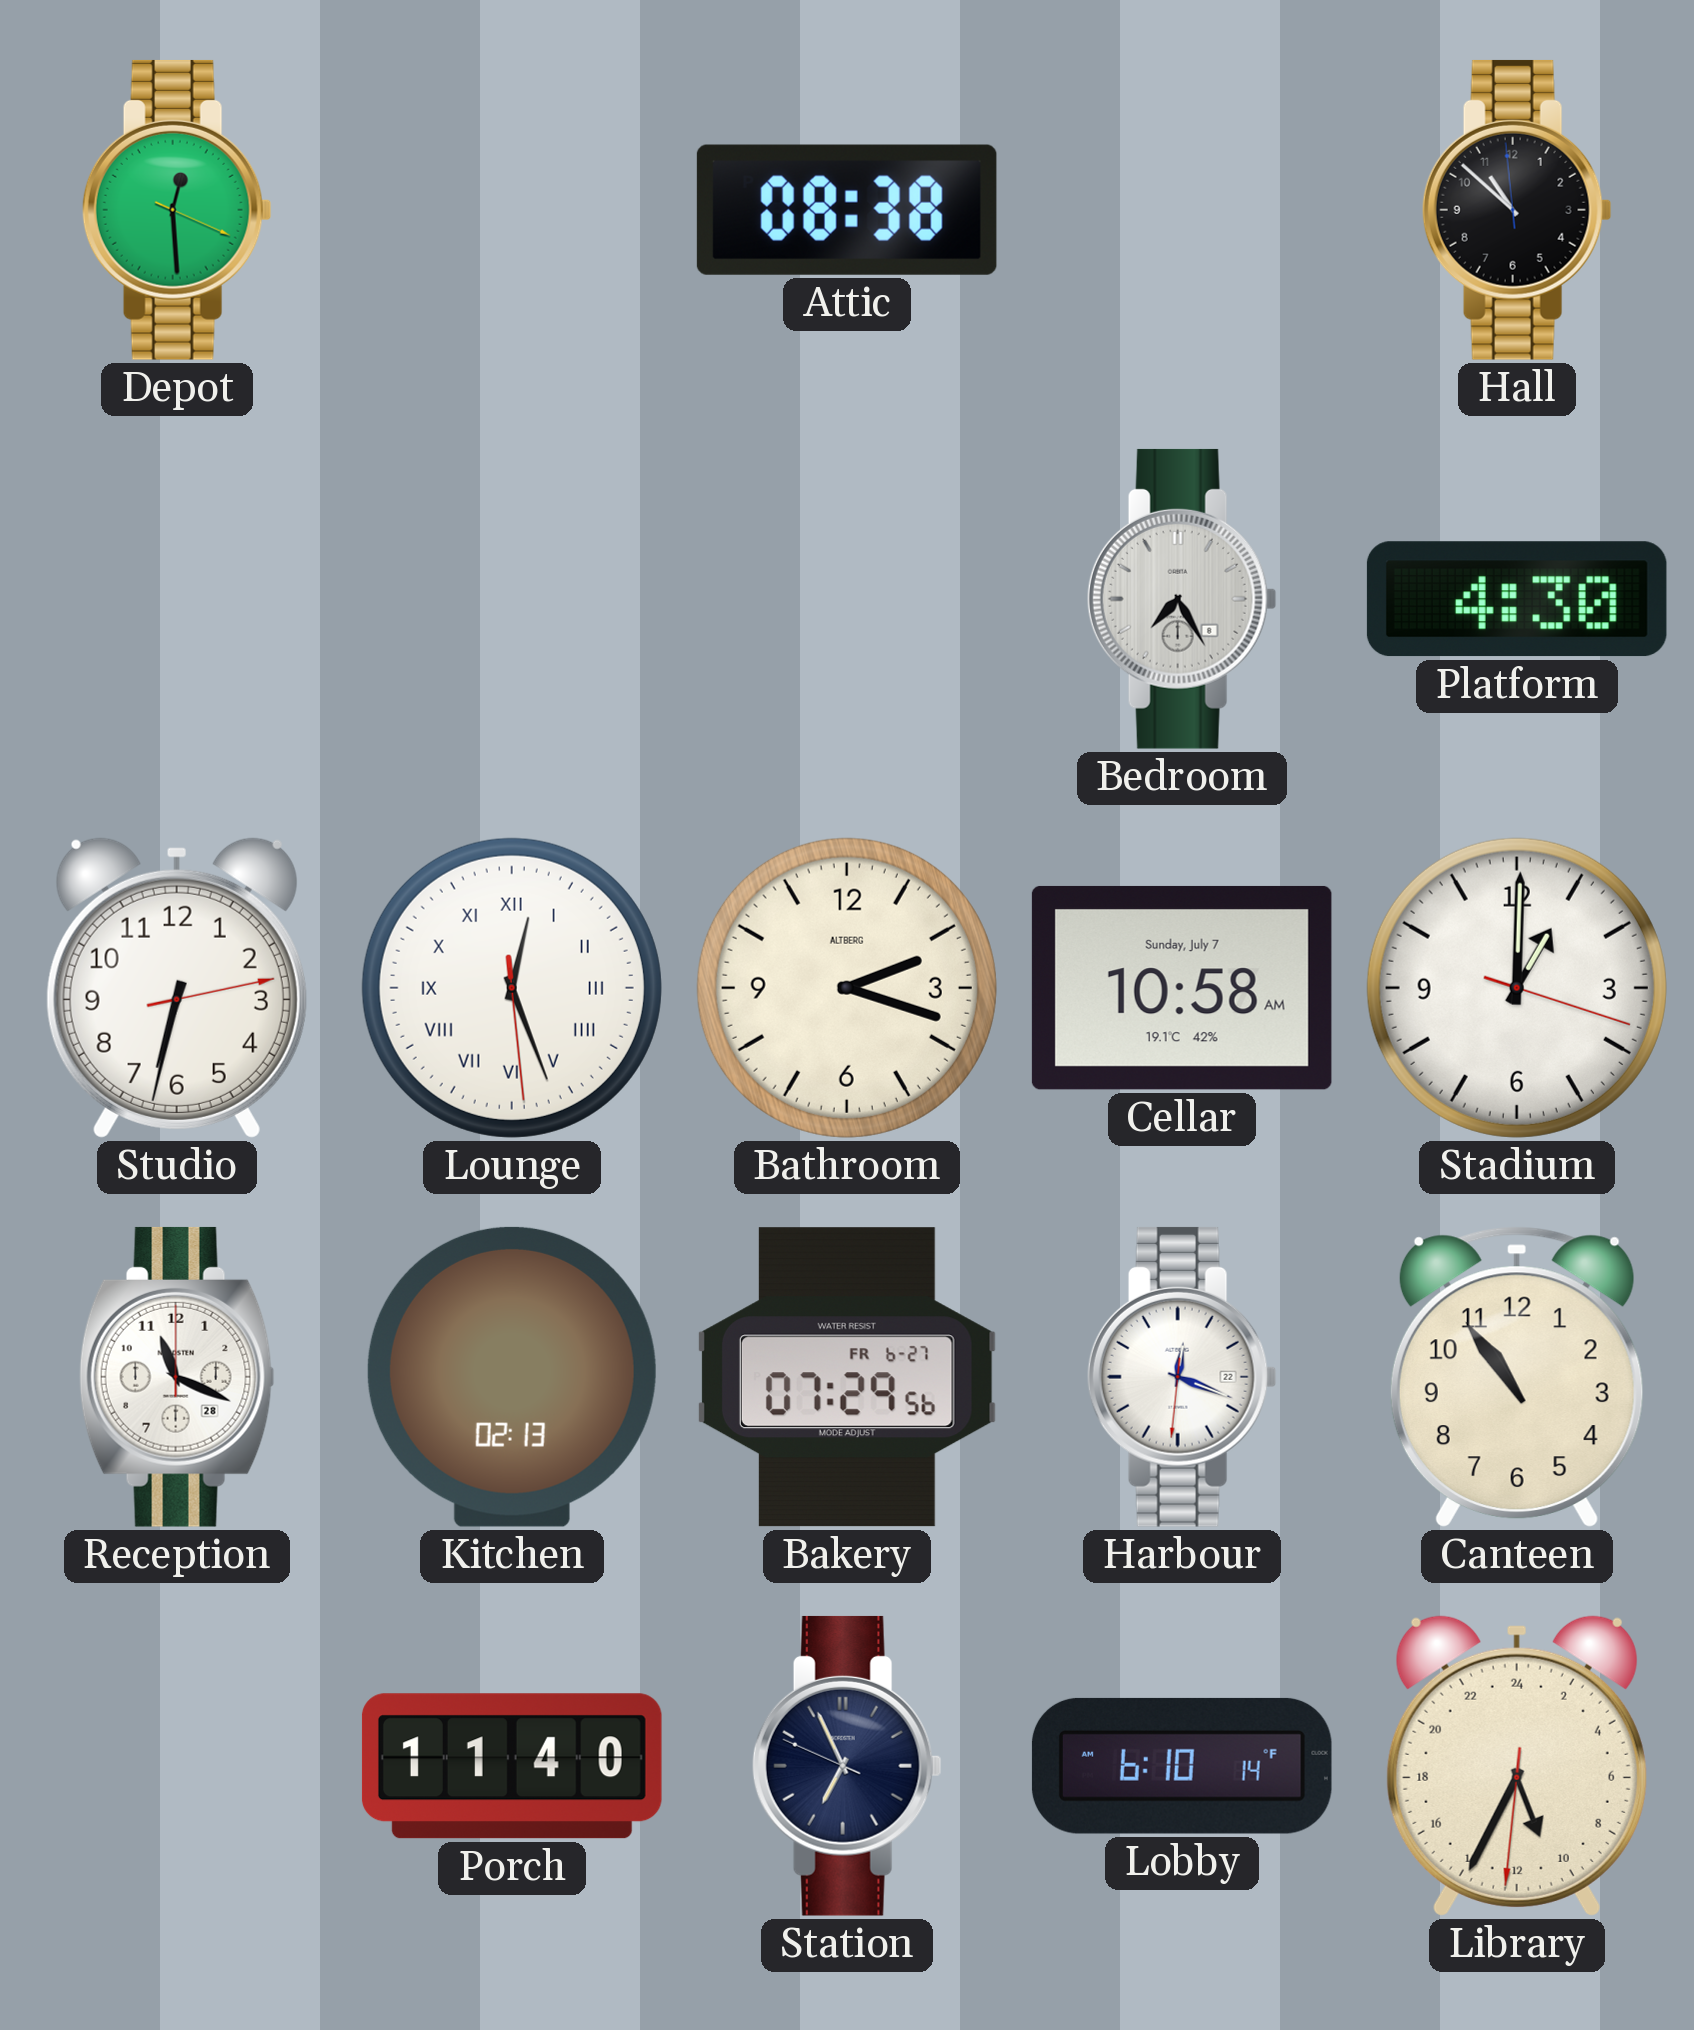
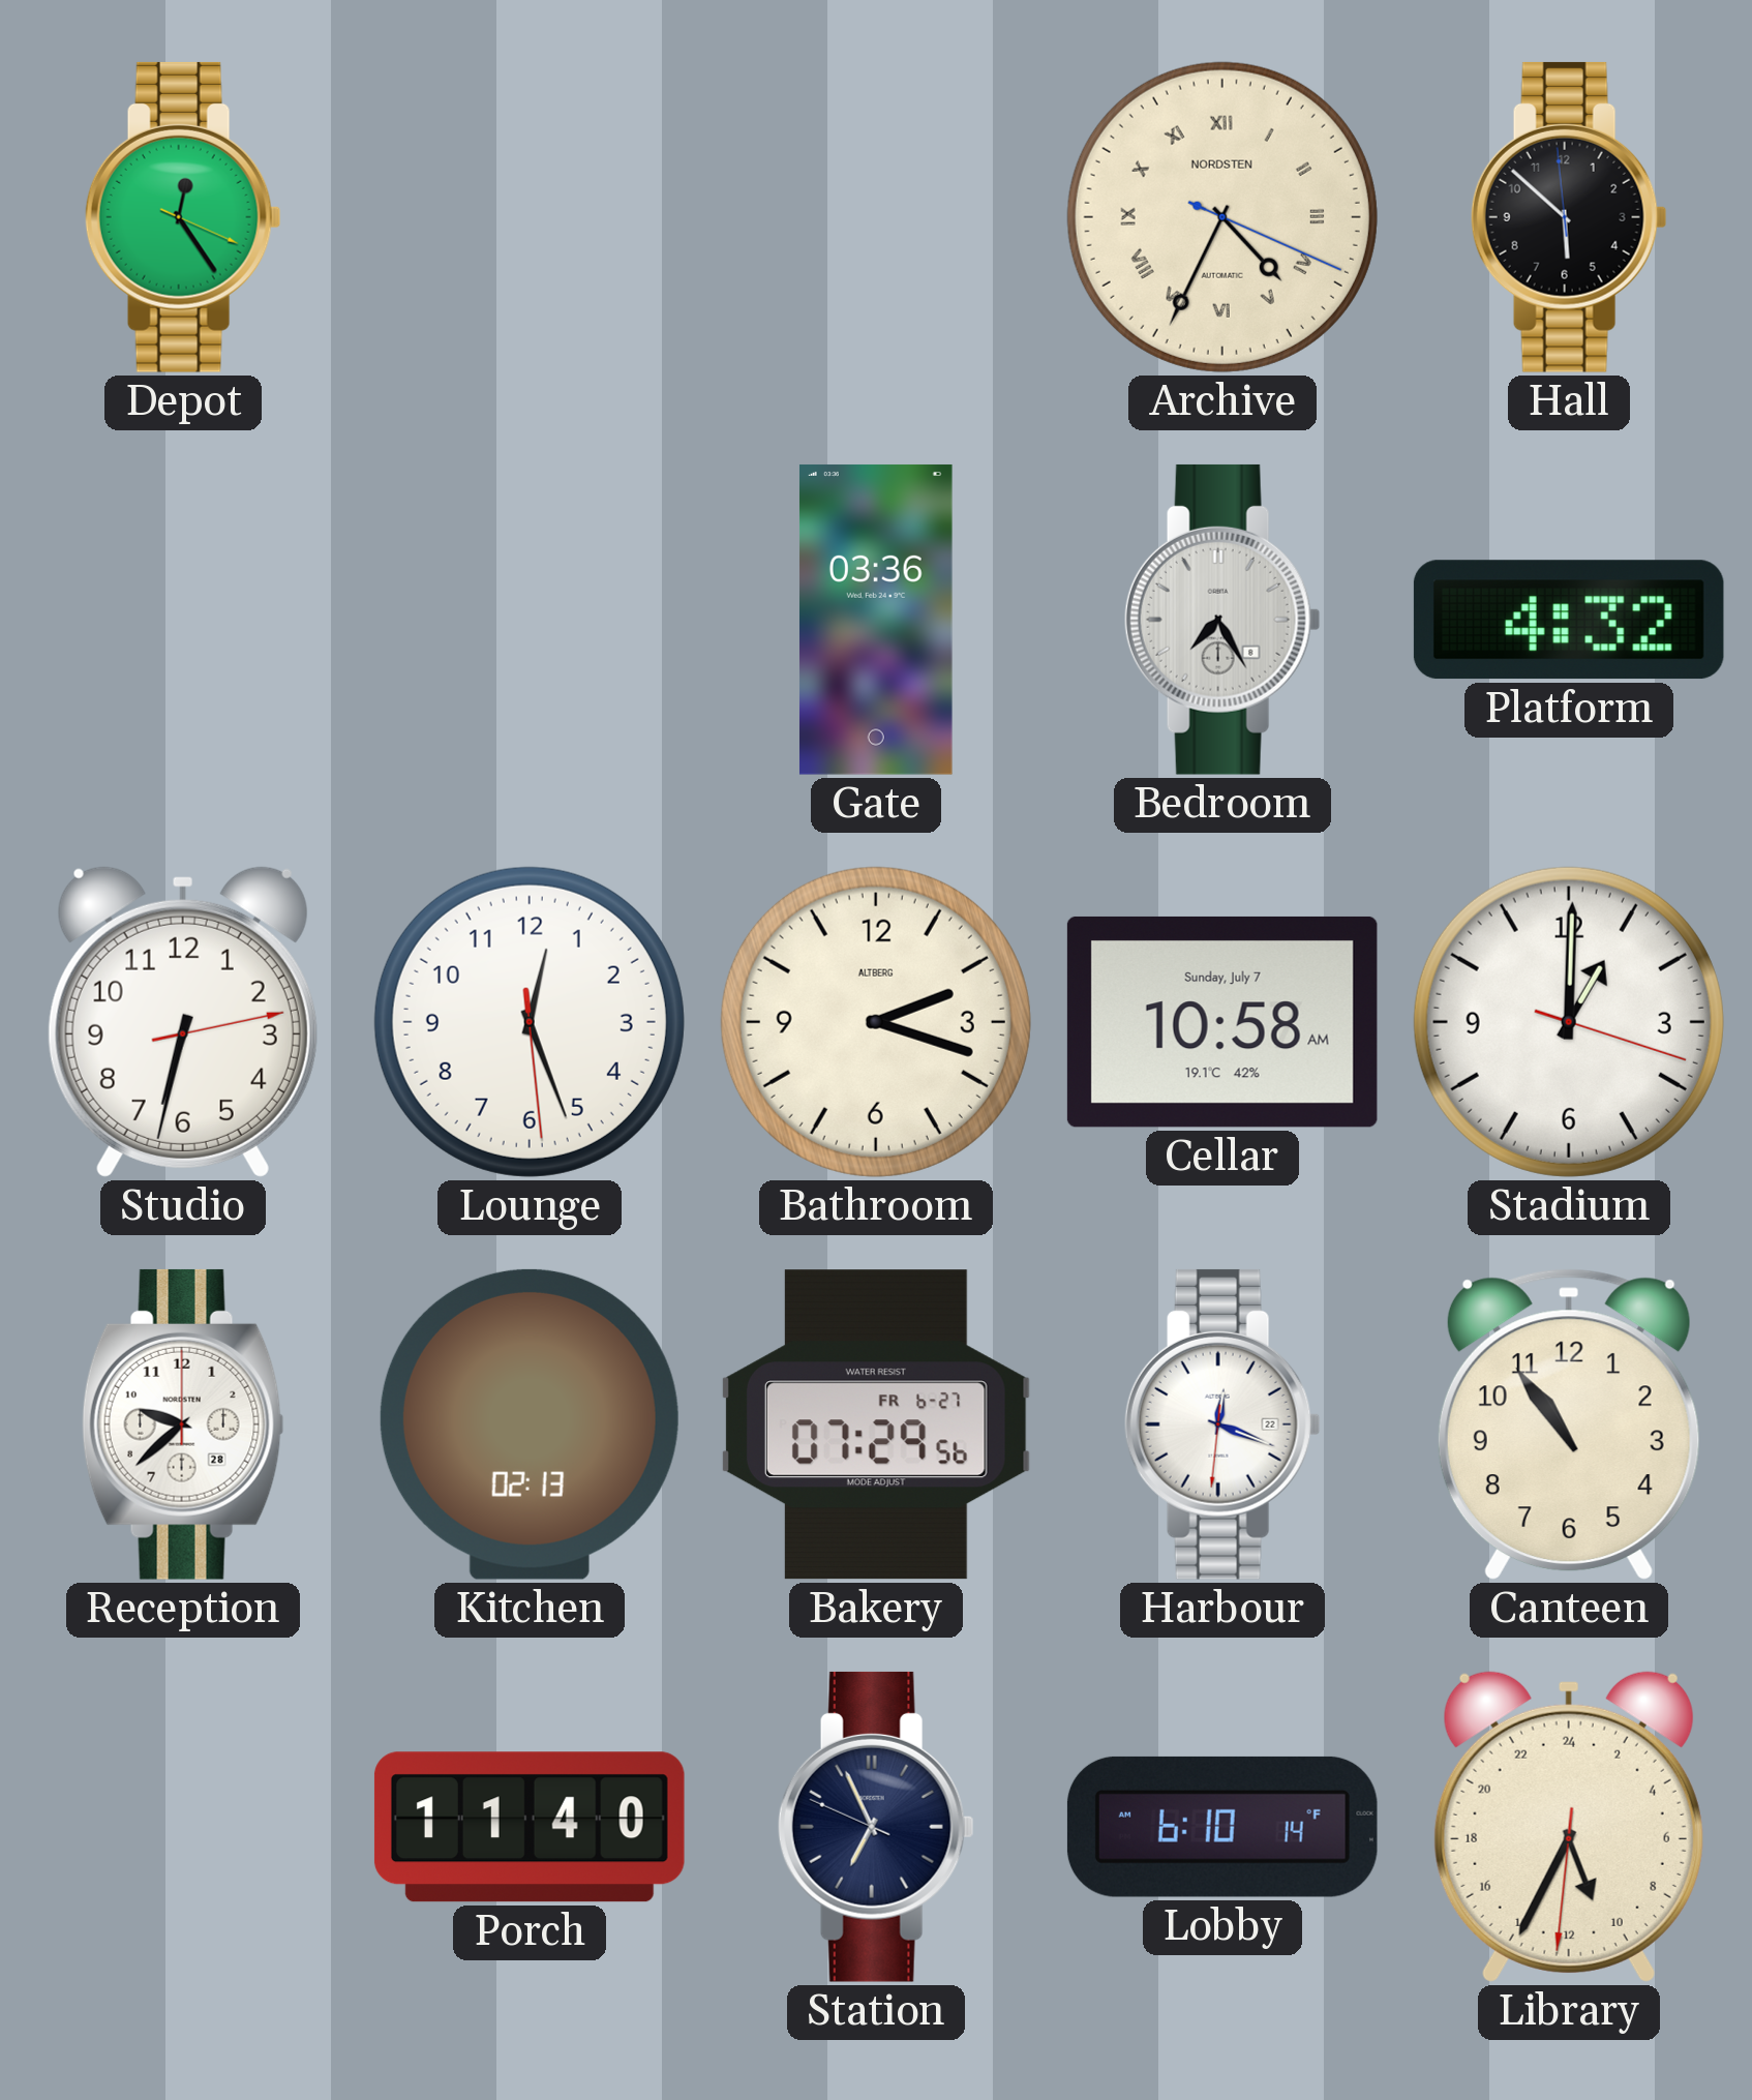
Depot: 12:29 -> 12:24 (183, 217)
Attic: 08:38 -> none (847, 210)
Archive: none -> 4:34 (1222, 217)
Hall: 10:51 -> 5:51 (1569, 217)
Gate: none -> 03:36 (876, 620)
Platform: 4:30 -> 4:32 (1569, 620)
Lounge numerals: Roman -> Arabic (530, 1022)
Reception: 11:19 -> 9:38 (183, 1424)
